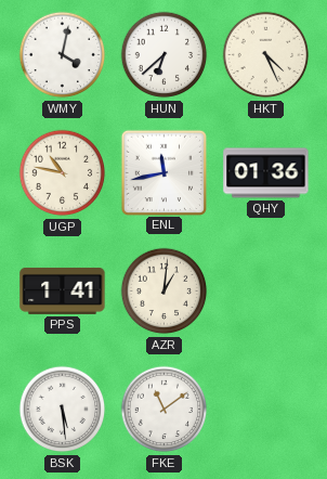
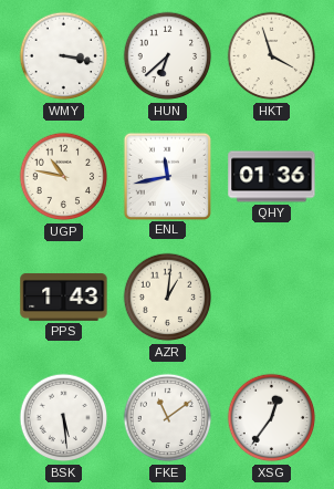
WMY: 4:02 -> 3:17 (64, 56)
HKT: 4:26 -> 3:57 (272, 56)
PPS: 1:41 -> 1:43 (64, 296)
XSG: none -> 12:36 (272, 418)
